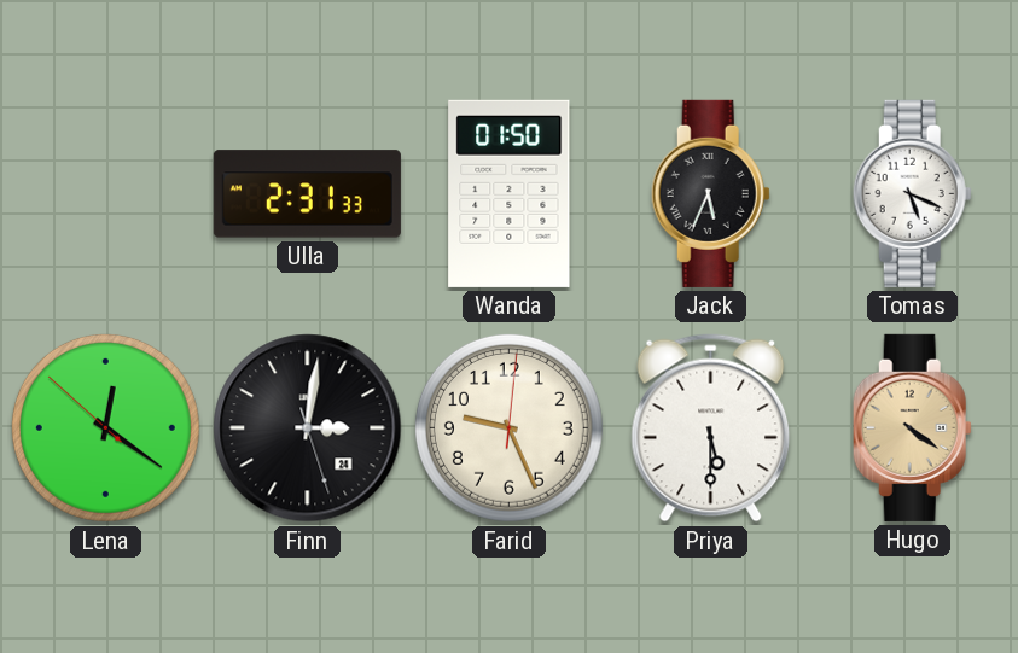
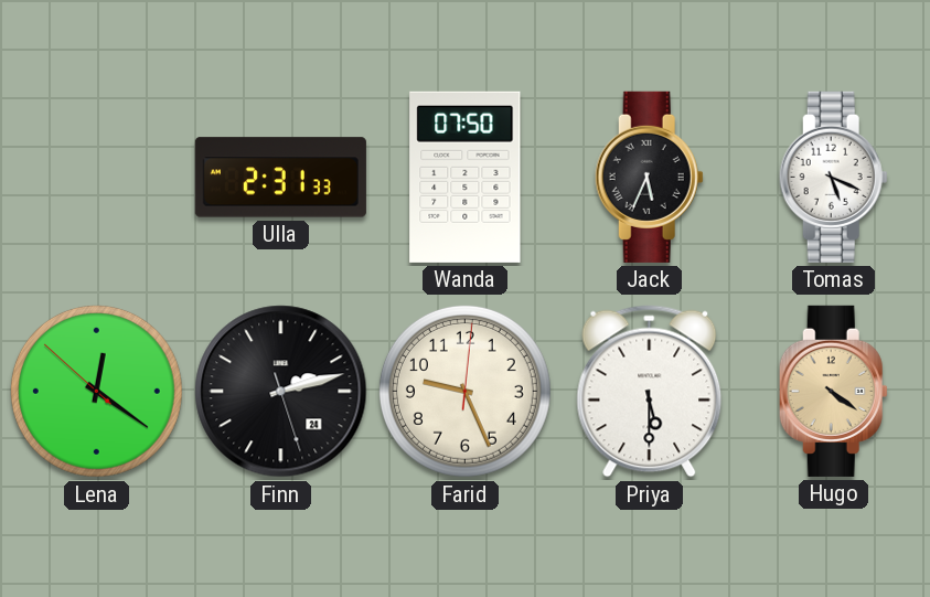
Wanda: 01:50 -> 07:50 (466, 177)
Finn: 3:01 -> 2:12 (281, 392)
